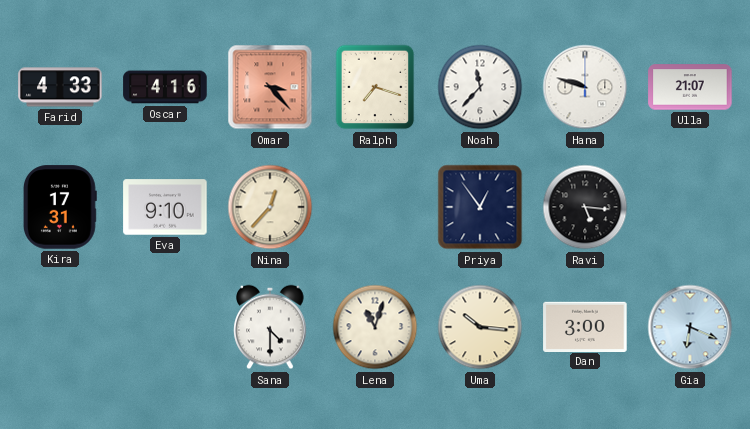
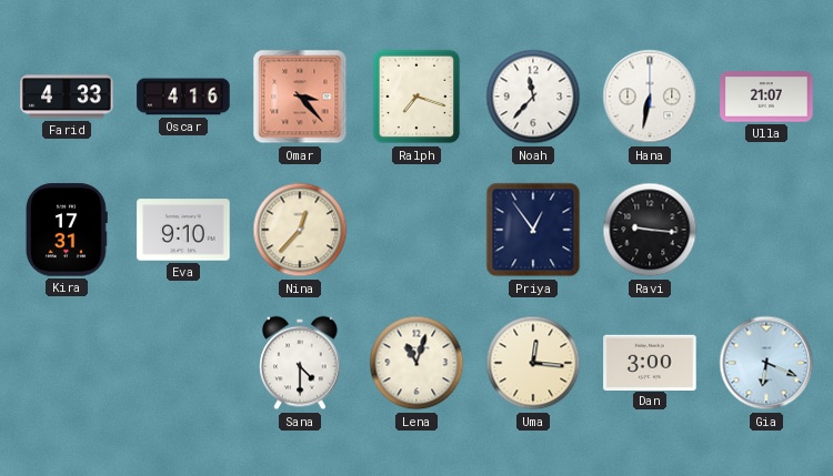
Hana: 9:48 -> 6:32 (650, 97)
Ravi: 5:16 -> 9:16 (650, 230)
Uma: 10:16 -> 12:16 (533, 363)
